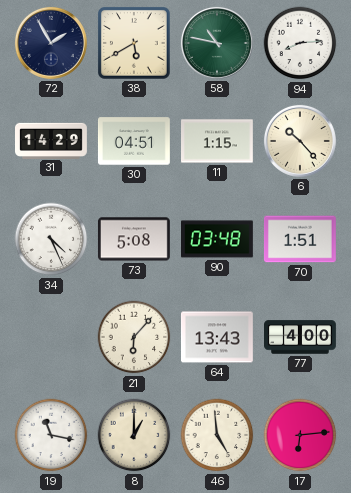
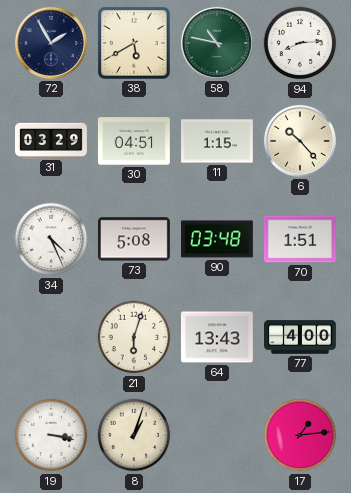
31: 14:29 -> 03:29 (52, 140)
21: 6:07 -> 6:03 (134, 337)
19: 11:17 -> 3:17 (51, 435)
8: 1:00 -> 1:03 (134, 435)
46: 4:59 -> none (217, 435)
17: 6:14 -> 1:14 (300, 435)
